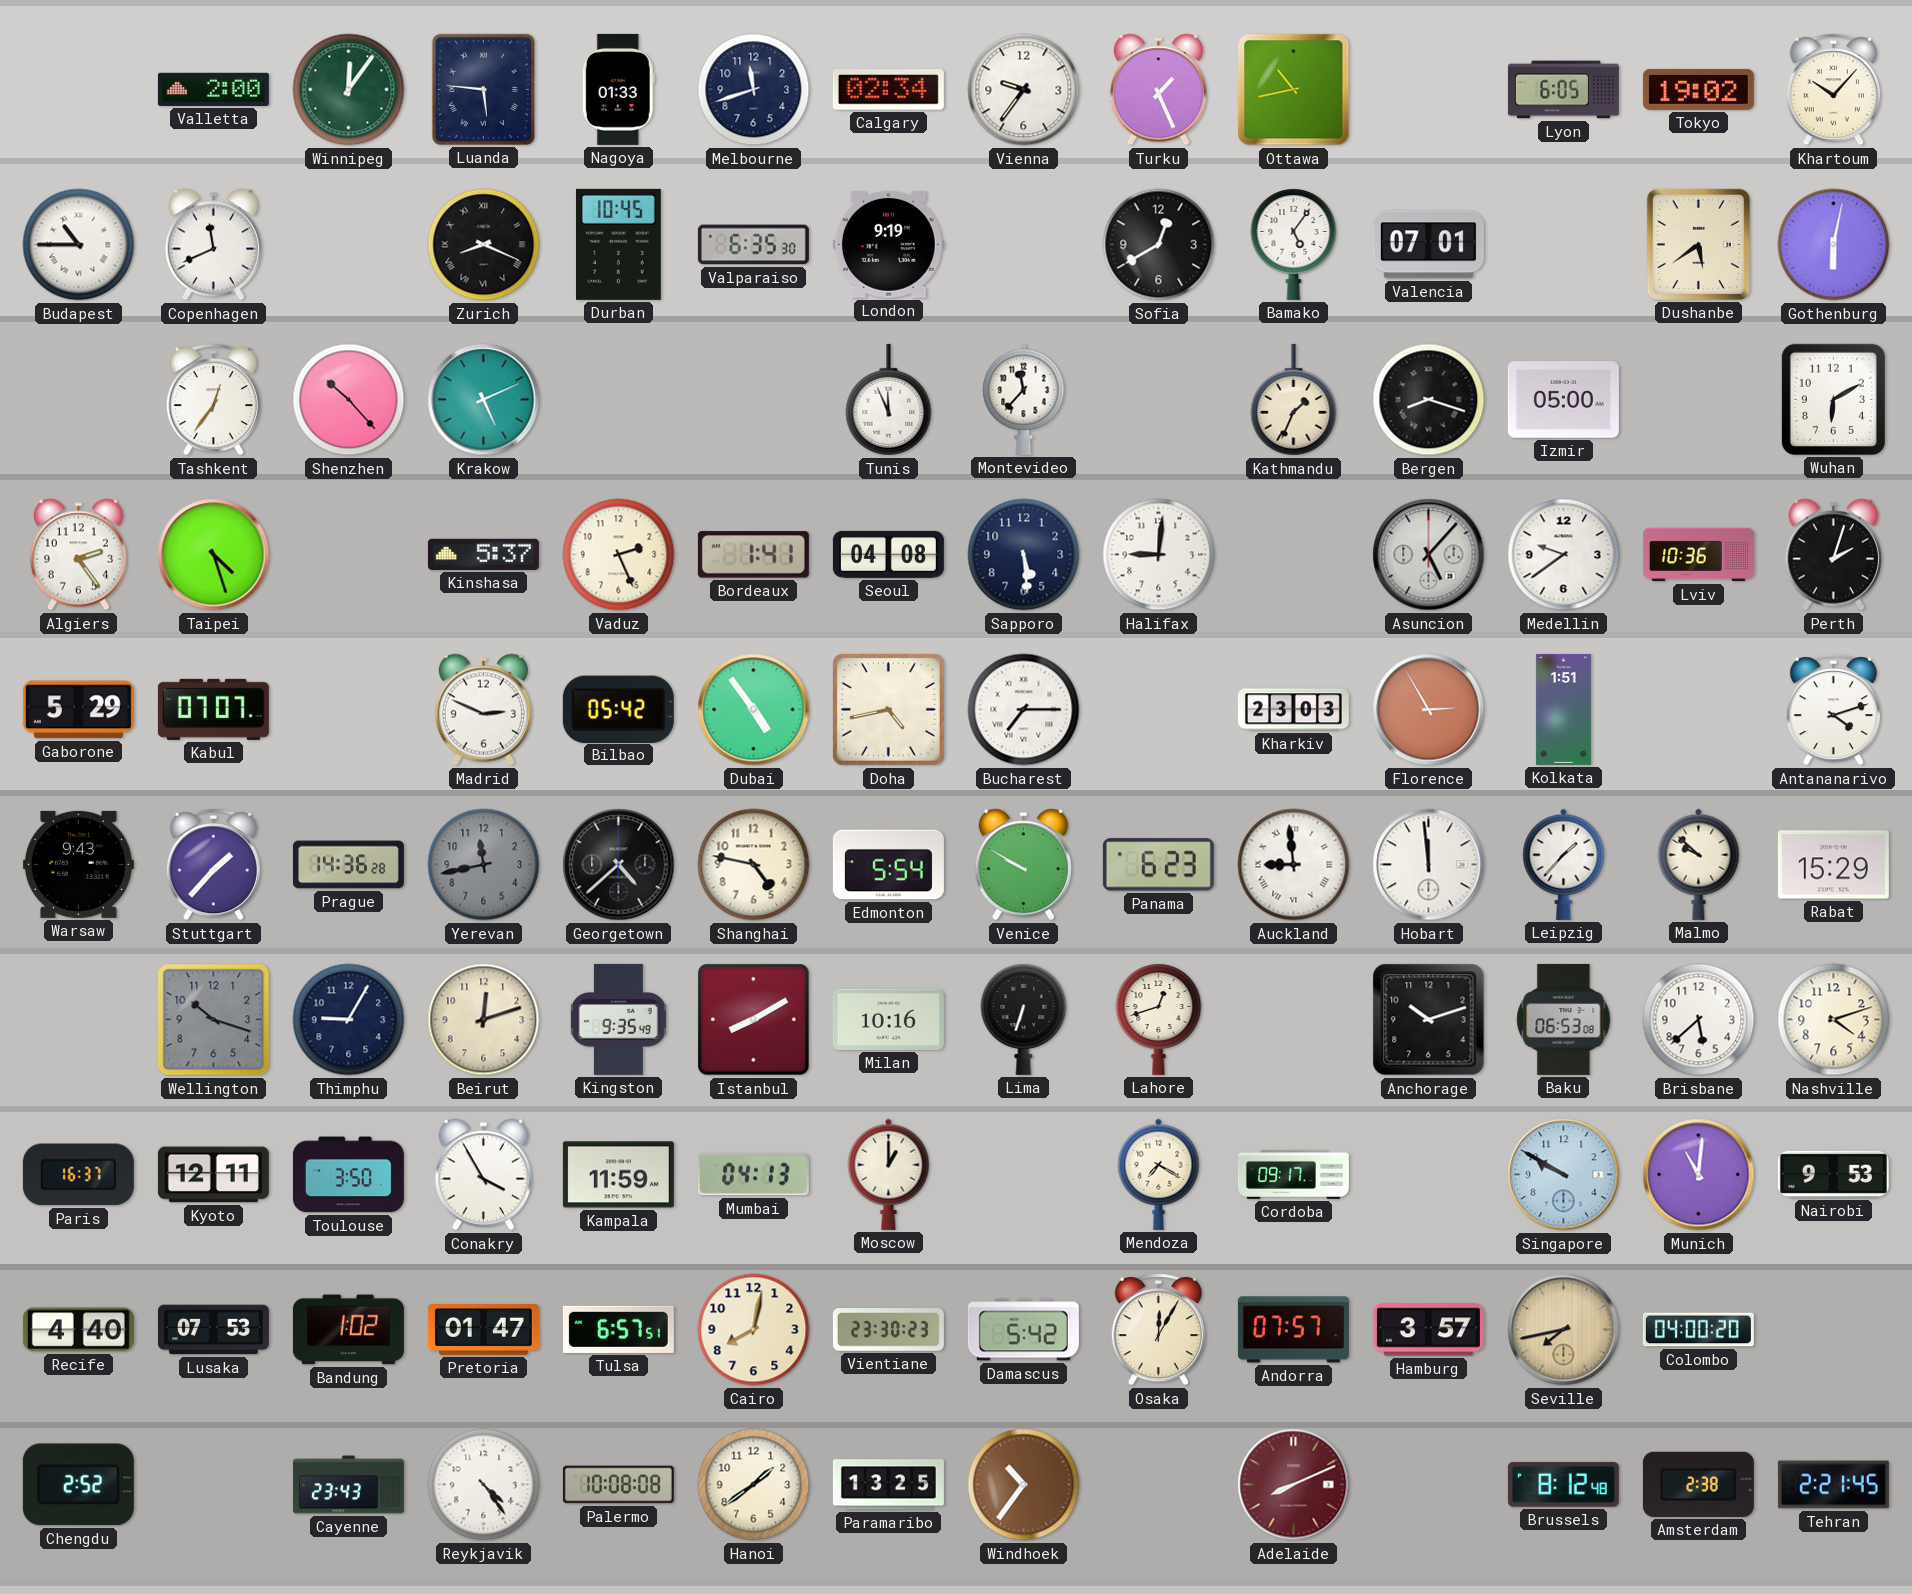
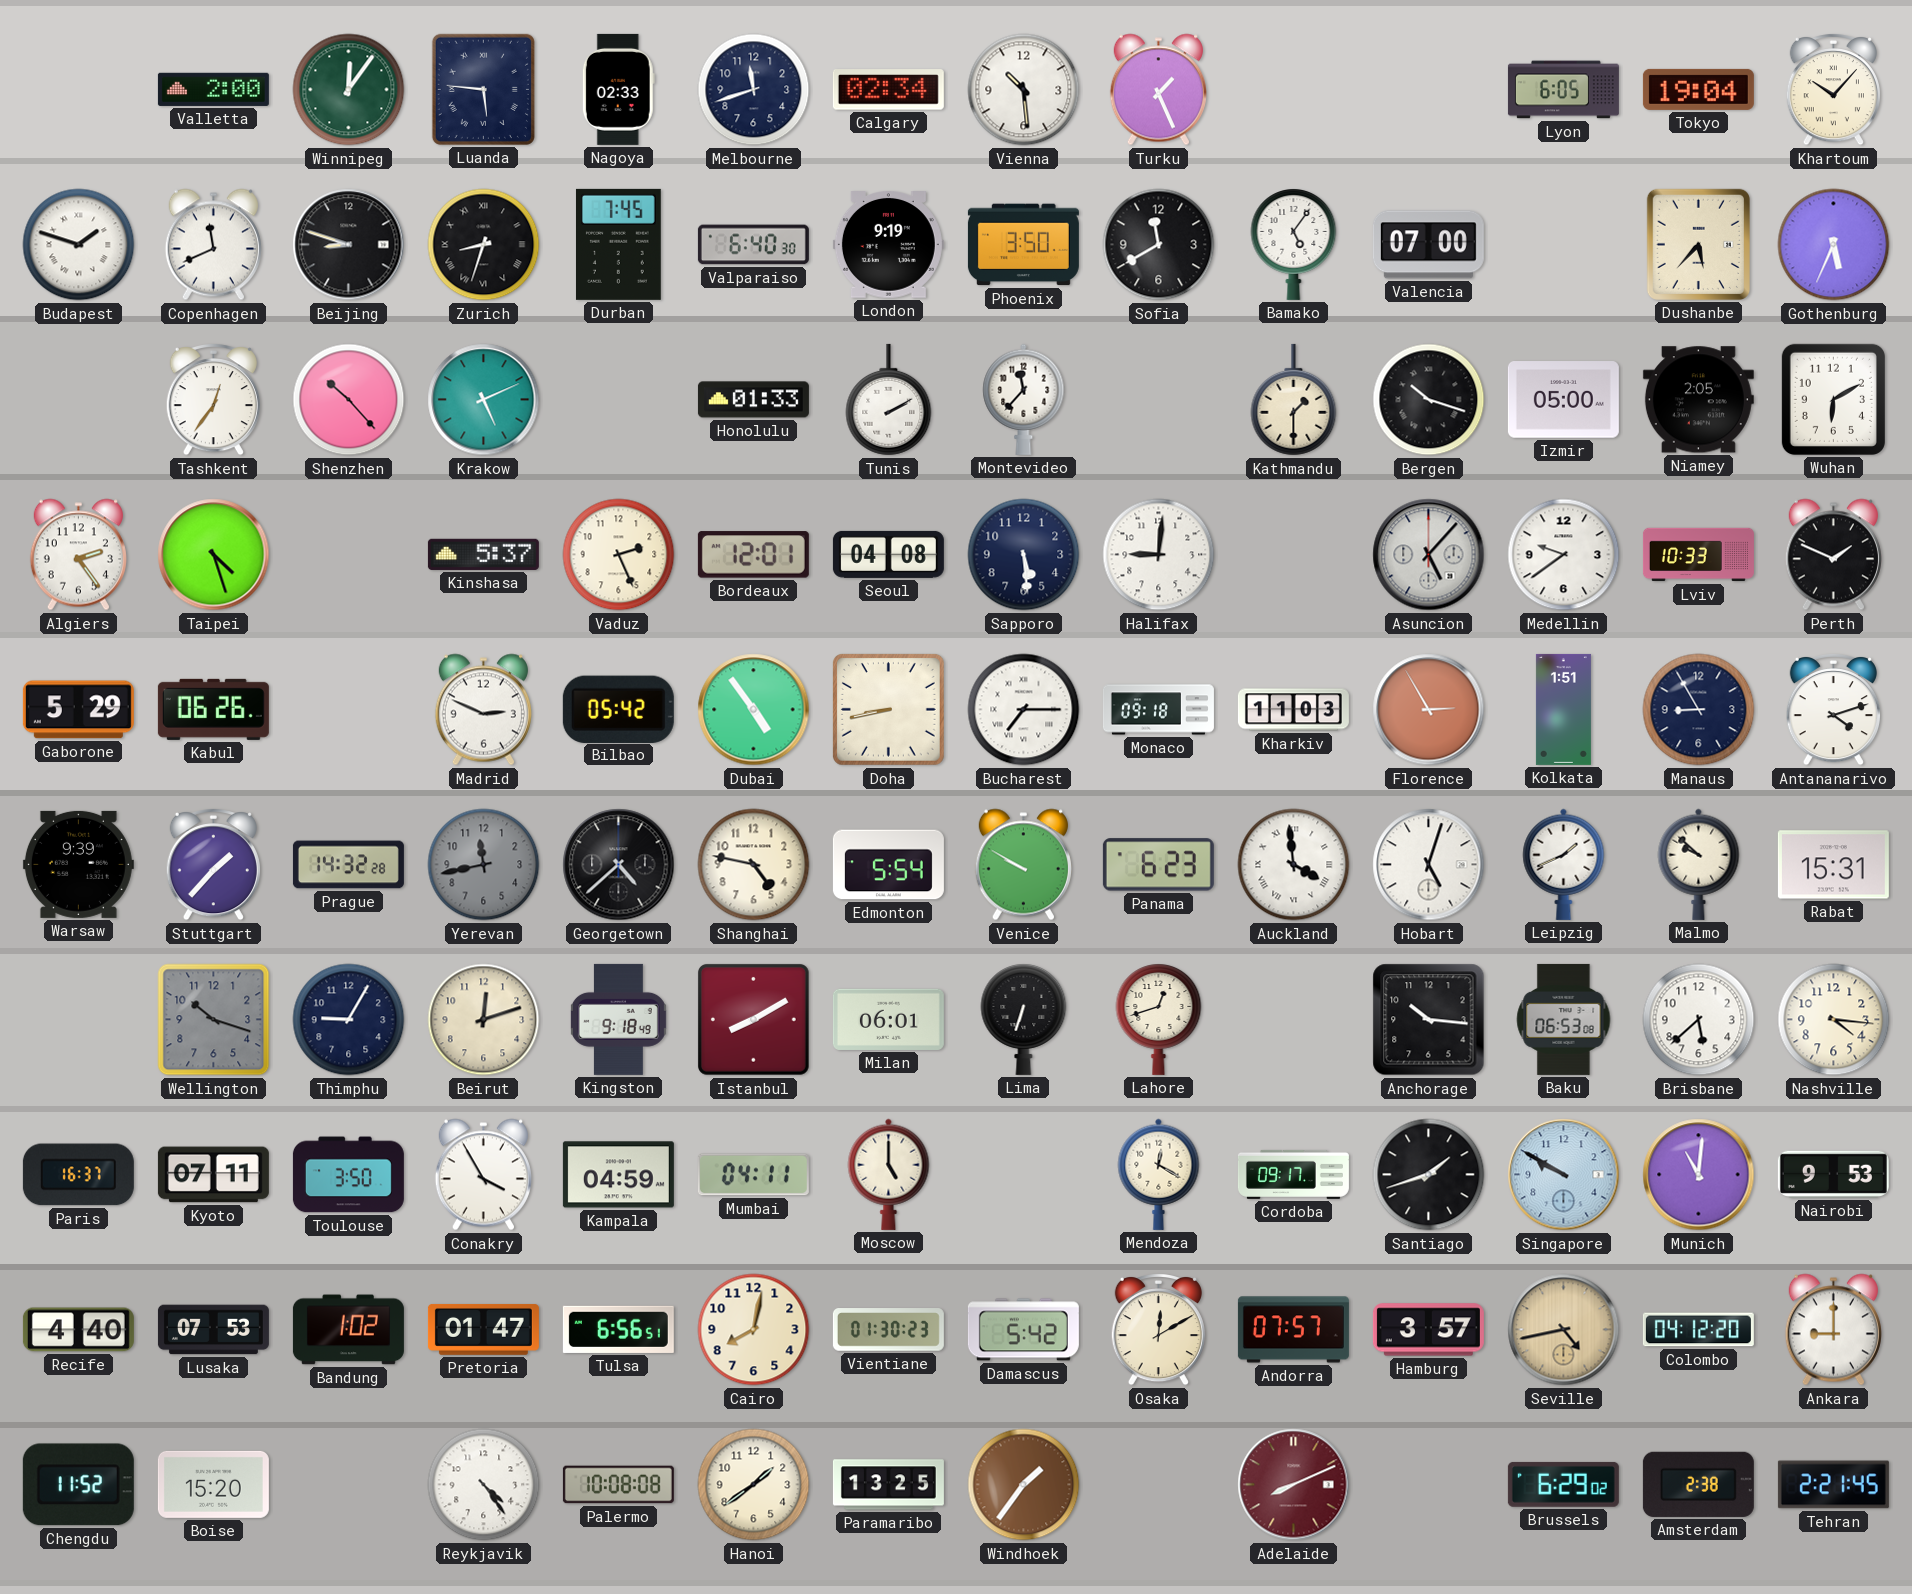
Nagoya: 01:33 -> 02:33 (618, 89)
Vienna: 9:36 -> 10:29 (1024, 90)
Ottawa: 10:43 -> none (1294, 90)
Tokyo: 19:02 -> 19:04 (1698, 89)
Budapest: 10:45 -> 1:48 (79, 245)
Beijing: none -> 8:48 (349, 245)
Zurich: 8:19 -> 8:33 (484, 245)
Durban: 10:45 -> 7:45 (618, 244)
Valparaiso: 6:35 -> 6:40 (753, 245)
Phoenix: none -> 3:50 (1023, 245)
Sofia: 12:40 -> 11:40 (1159, 245)
Valencia: 07:01 -> 07:00 (1428, 245)
Dushanbe: 5:39 -> 5:37 (1698, 244)
Gothenburg: 6:02 -> 5:34 (1834, 245)
Honolulu: none -> 01:33 (753, 400)
Tunis: 11:56 -> 2:10 (889, 400)
Kathmandu: 1:34 -> 1:30 (1294, 400)
Bergen: 8:18 -> 10:18 (1429, 400)
Niamey: none -> 2:05 (1698, 400)
Bordeaux: 1:41 -> 12:01 (753, 555)
Lviv: 10:36 -> 10:33 (1698, 555)
Perth: 2:03 -> 1:49 (1833, 555)
Kabul: 07:07 -> 06:26 (213, 709)
Doha: 4:43 -> 8:43 (888, 709)
Monaco: none -> 09:18 (1158, 710)
Kharkiv: 23:03 -> 11:03 (1293, 710)
Manaus: none -> 8:55 (1699, 710)
Warsaw: 9:43 -> 9:39 (78, 864)
Prague: 14:36 -> 14:32 (348, 865)
Auckland: 8:59 -> 3:59 (1294, 865)
Hobart: 11:59 -> 5:03 (1429, 865)
Leipzig: 1:37 -> 1:41 (1564, 864)
Rabat: 15:29 -> 15:31 (1833, 865)
Kingston: 9:35 -> 9:18 (618, 1019)
Milan: 10:16 -> 06:01 (888, 1019)
Anchorage: 10:12 -> 10:16 (1429, 1020)
Nashville: 4:12 -> 4:16 (1834, 1020)
Kyoto: 12:11 -> 07:11 (213, 1175)
Kampala: 11:59 -> 04:59 (618, 1175)
Mumbai: 04:13 -> 04:11 (753, 1175)
Moscow: 1:00 -> 5:00 (889, 1174)
Mendoza: 7:20 -> 12:20 (1159, 1174)
Santiago: none -> 1:42 (1429, 1175)
Tulsa: 6:57 -> 6:56 (618, 1329)
Vientiane: 23:30 -> 01:30 (888, 1330)
Osaka: 12:05 -> 12:10 (1158, 1329)
Seville: 7:43 -> 4:43 (1564, 1330)
Colombo: 04:00 -> 04:12 (1698, 1330)
Ankara: none -> 9:00 (1833, 1330)
Chengdu: 2:52 -> 11:52 (78, 1485)
Boise: none -> 15:20 (213, 1484)
Cayenne: 23:43 -> none (348, 1485)
Windhoek: 10:36 -> 1:36 (1024, 1485)
Brussels: 8:12 -> 6:29 (1563, 1484)
